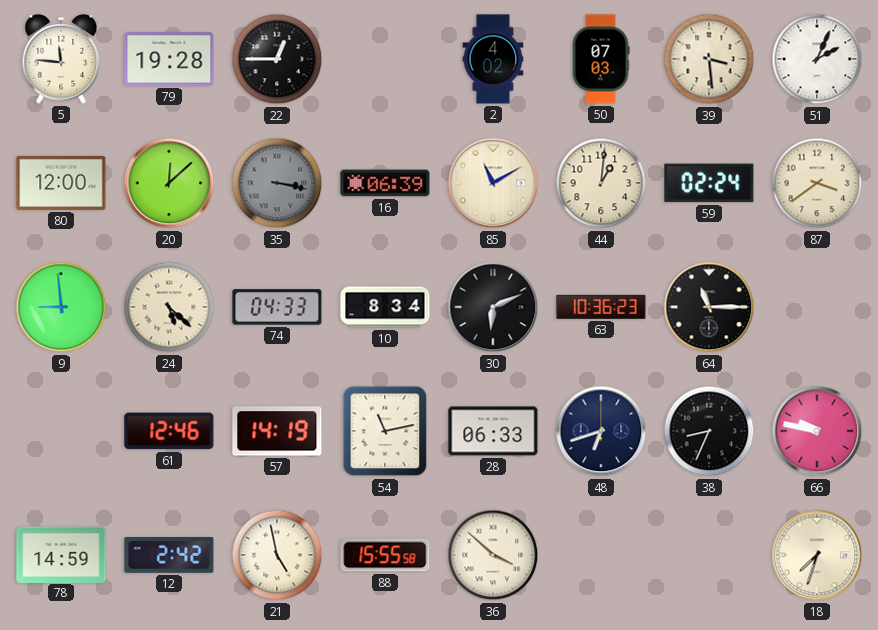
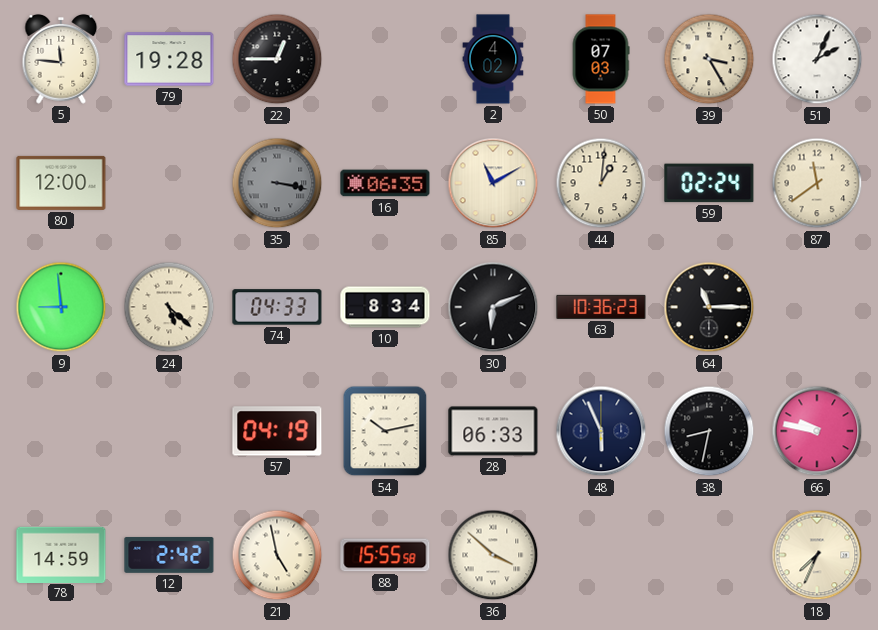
39: 3:29 -> 3:25 (709, 59)
20: 12:08 -> none (169, 183)
16: 06:39 -> 06:35 (385, 183)
87: 3:39 -> 11:39 (817, 183)
61: 12:46 -> none (169, 431)
57: 14:19 -> 04:19 (277, 431)
54: 11:13 -> 10:13 (385, 431)
48: 6:42 -> 5:56 (601, 431)
38: 8:34 -> 8:32 (709, 431)
18: 7:33 -> 7:34 (817, 555)
